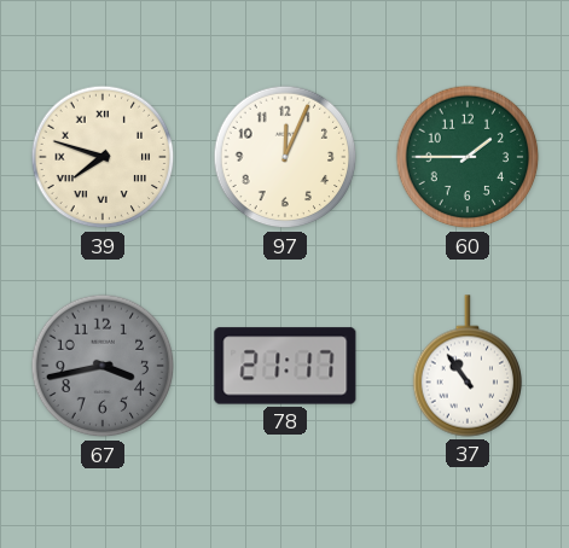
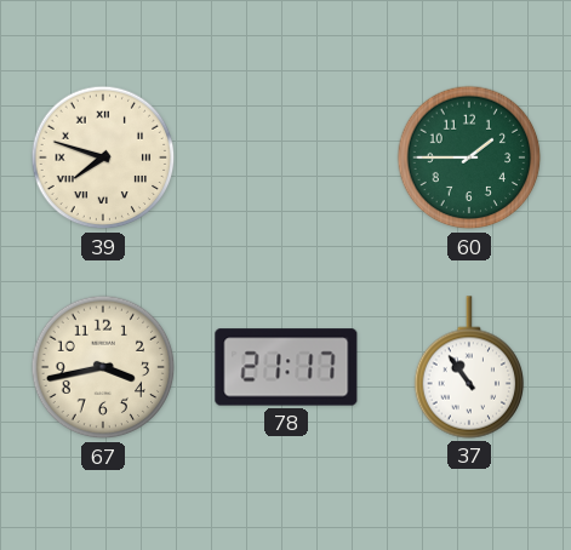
97: 12:04 -> none (285, 157)
67 dial: grey -> cream (103, 367)
